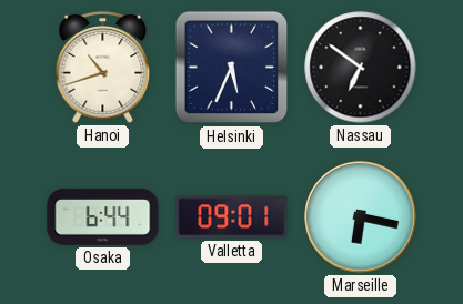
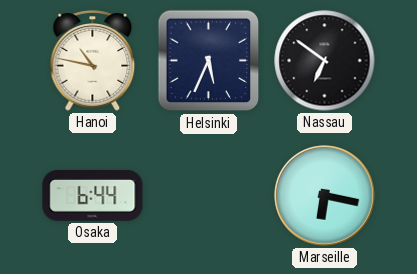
Hanoi: 10:42 -> 10:47 (93, 61)
Valletta: 09:01 -> none (232, 217)
